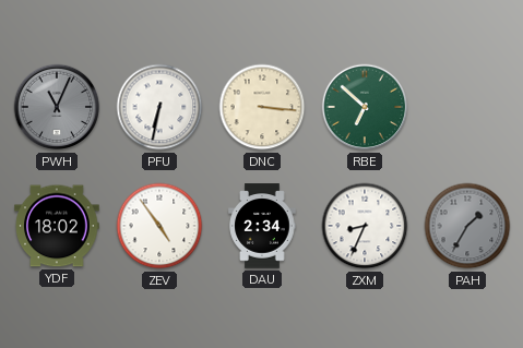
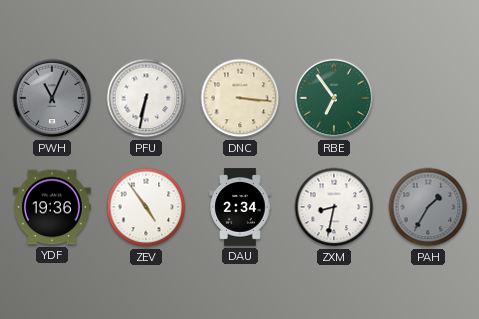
RBE: 6:52 -> 6:54 (334, 98)
YDF: 18:02 -> 19:36 (52, 207)
ZXM: 8:34 -> 8:32 (334, 207)
